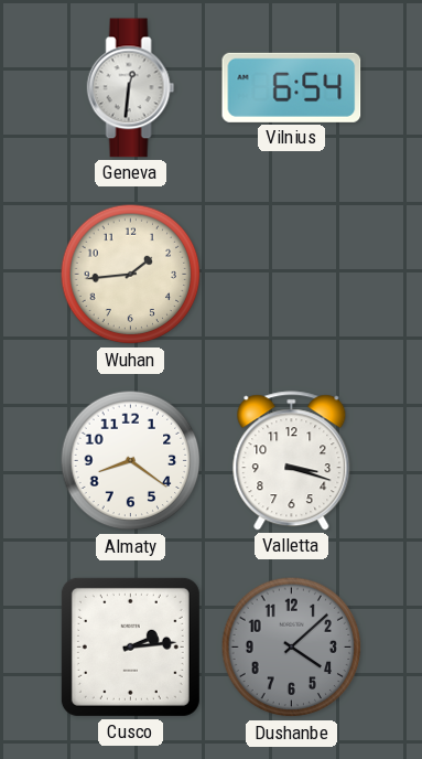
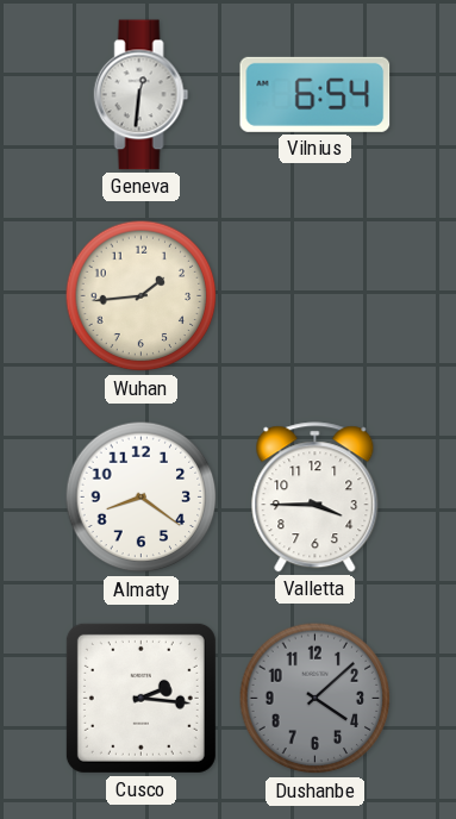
Valletta: 3:18 -> 3:45 (316, 498)
Cusco: 2:14 -> 2:16 (140, 698)
